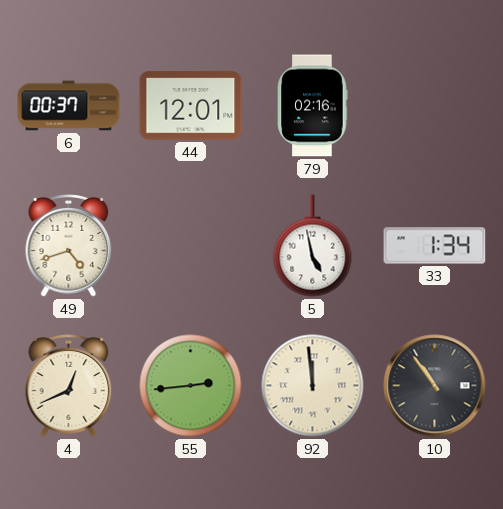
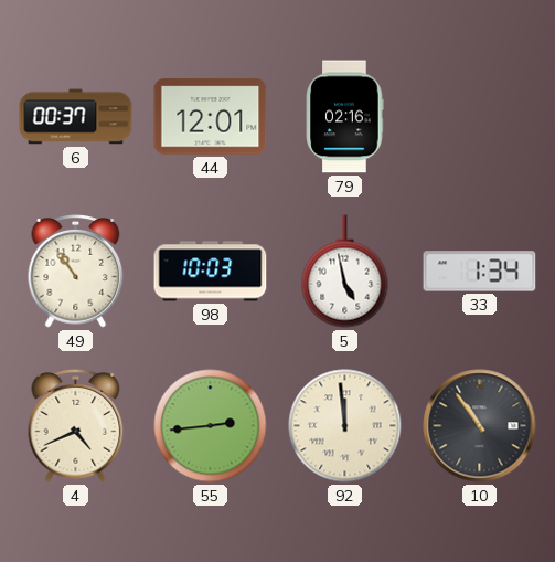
49: 4:42 -> 10:54 (76, 272)
98: none -> 10:03 (211, 272)
4: 12:41 -> 4:41 (76, 426)
